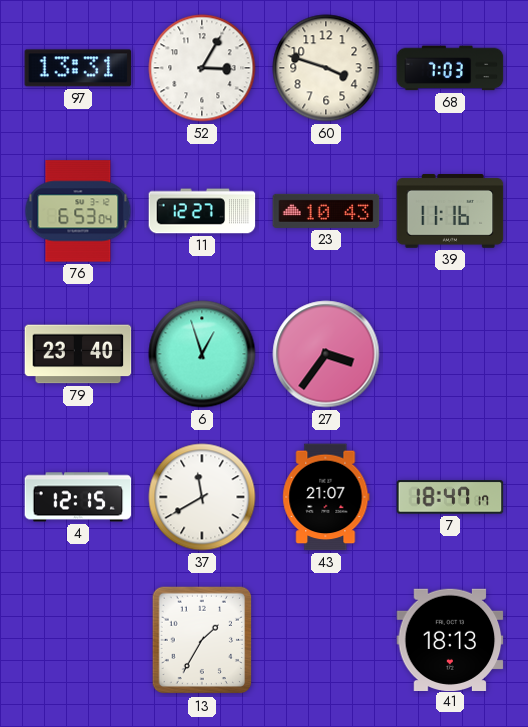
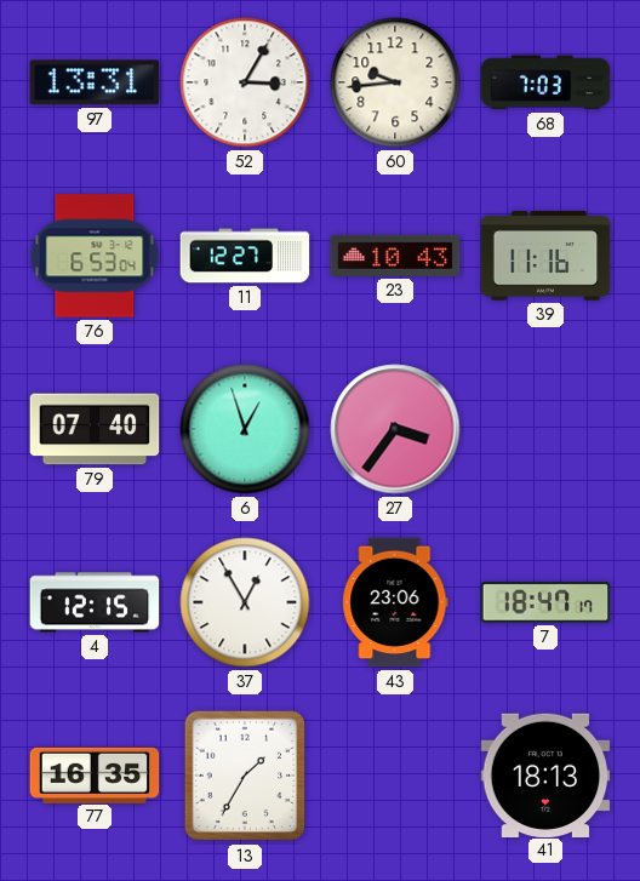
60: 3:48 -> 9:44 (395, 82)
79: 23:40 -> 07:40 (95, 429)
37: 11:40 -> 12:55 (245, 602)
43: 21:07 -> 23:06 (395, 602)
77: none -> 16:35 (95, 774)
